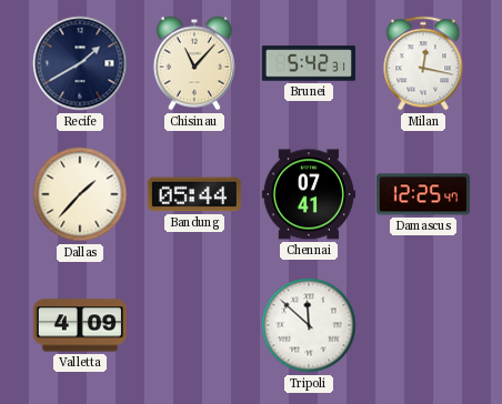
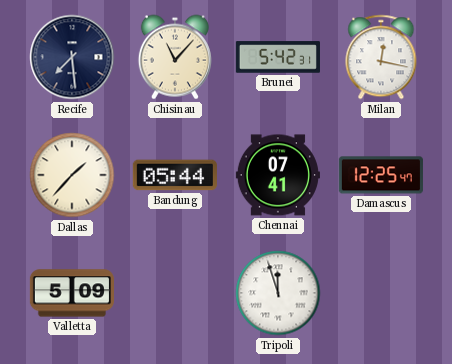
Recife: 1:40 -> 7:29 (72, 57)
Valletta: 4:09 -> 5:09 (72, 293)
Tripoli: 11:52 -> 11:57 (278, 293)
